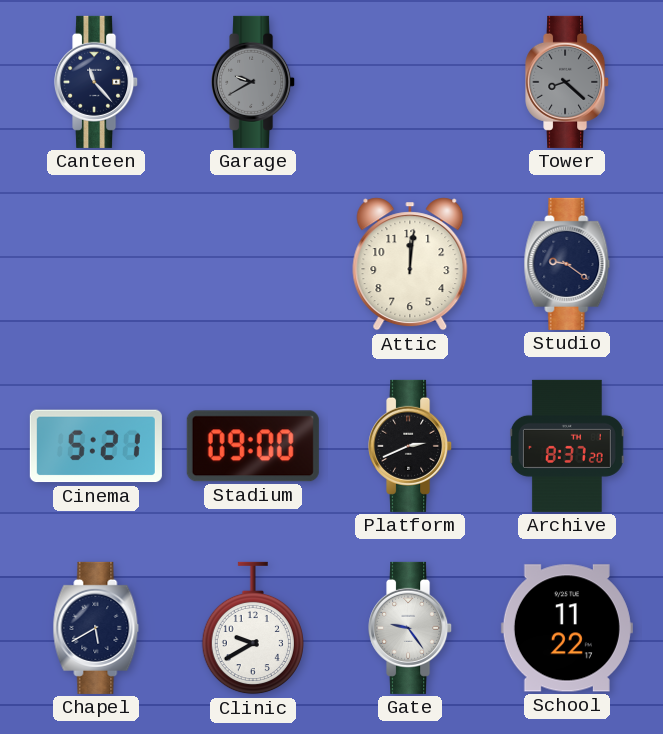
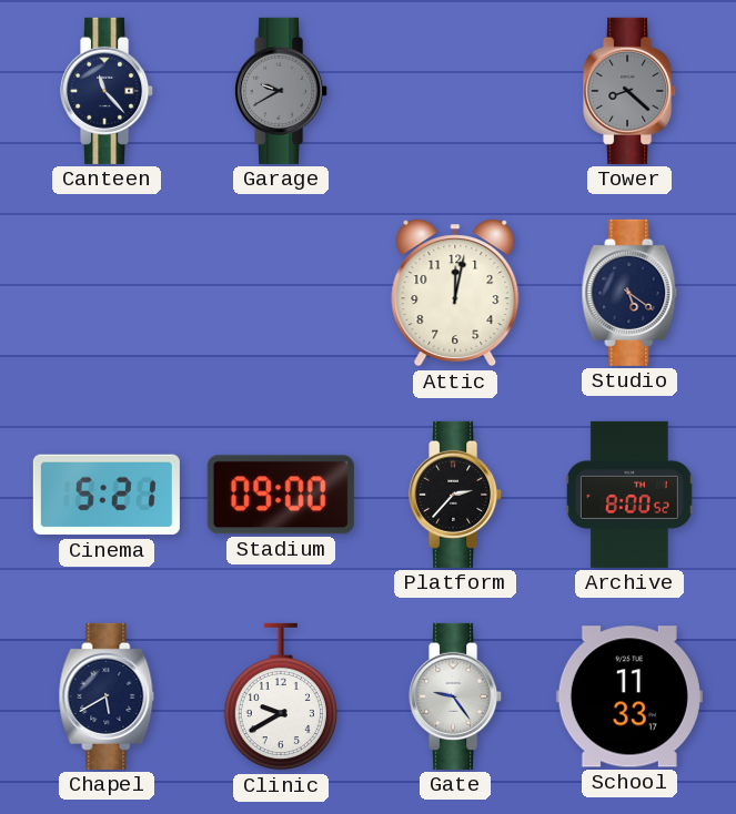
Attic: 12:01 -> 12:02 (455, 293)
Studio: 9:21 -> 5:21 (629, 293)
Platform: 2:41 -> 2:37 (456, 495)
Archive: 8:37 -> 8:00 (629, 495)
School: 11:22 -> 11:33 (629, 696)
